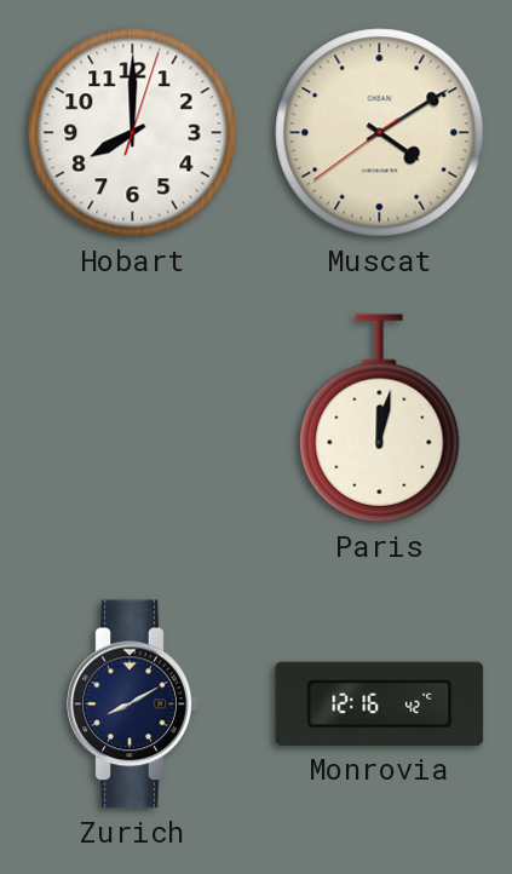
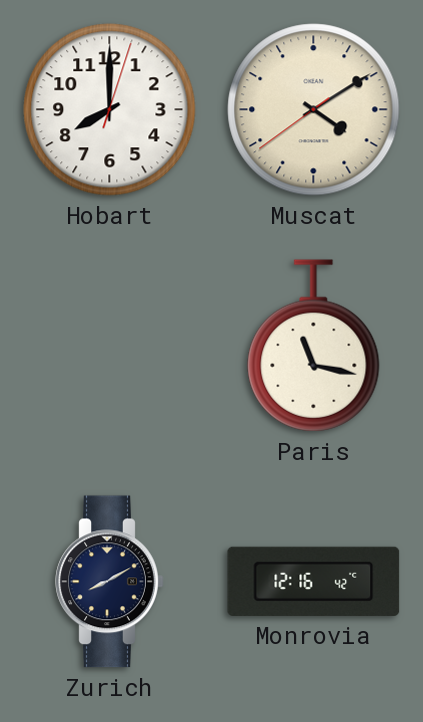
Paris: 12:02 -> 11:17 (314, 346)
